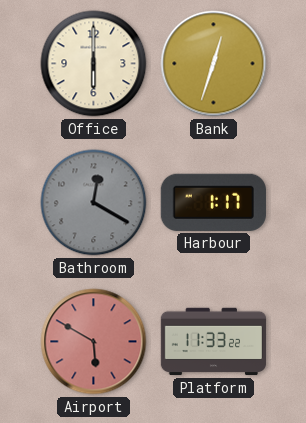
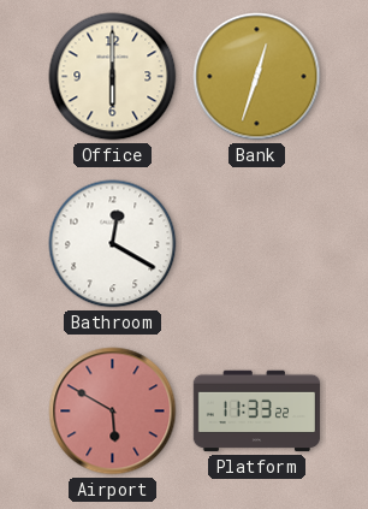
Bathroom dial: grey -> white (113, 244)
Harbour: 1:17 -> none (213, 202)
